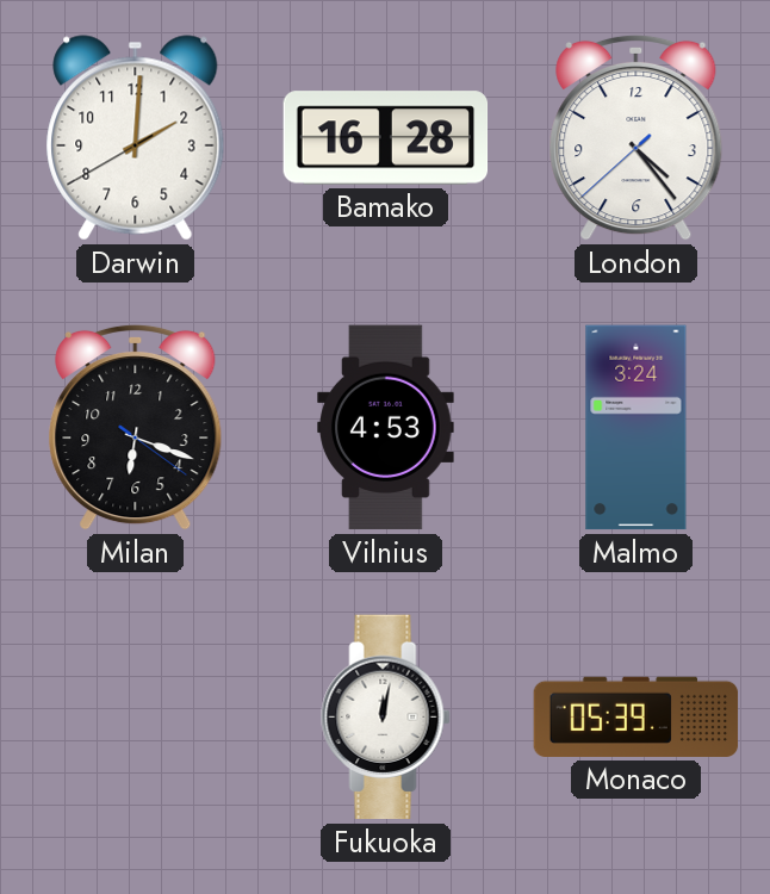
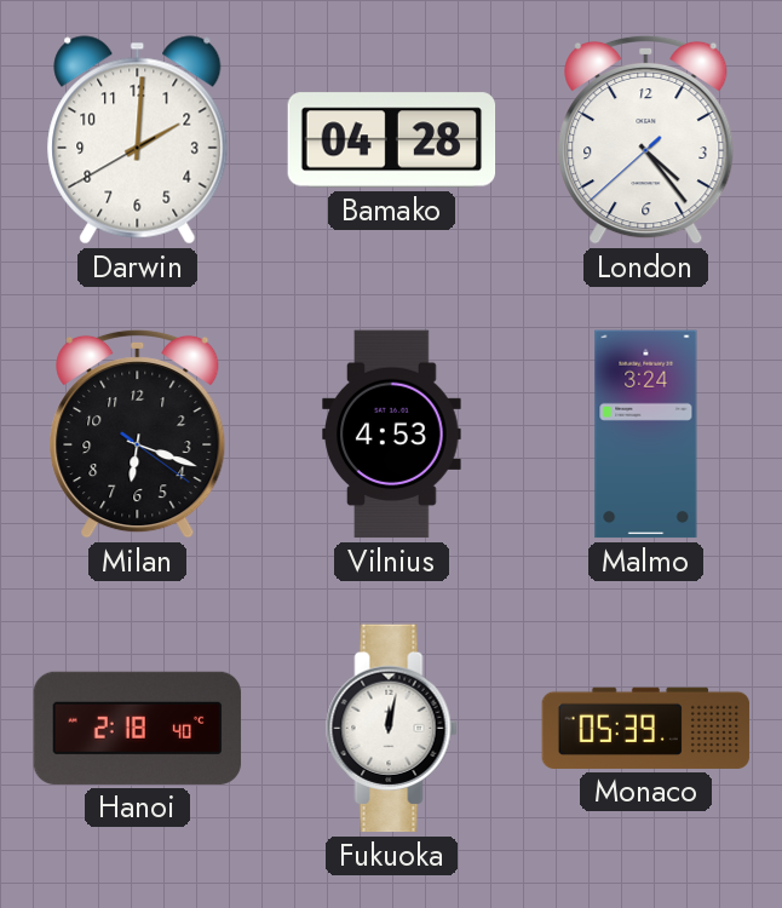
Bamako: 16:28 -> 04:28 (392, 140)
Hanoi: none -> 2:18 (138, 728)
